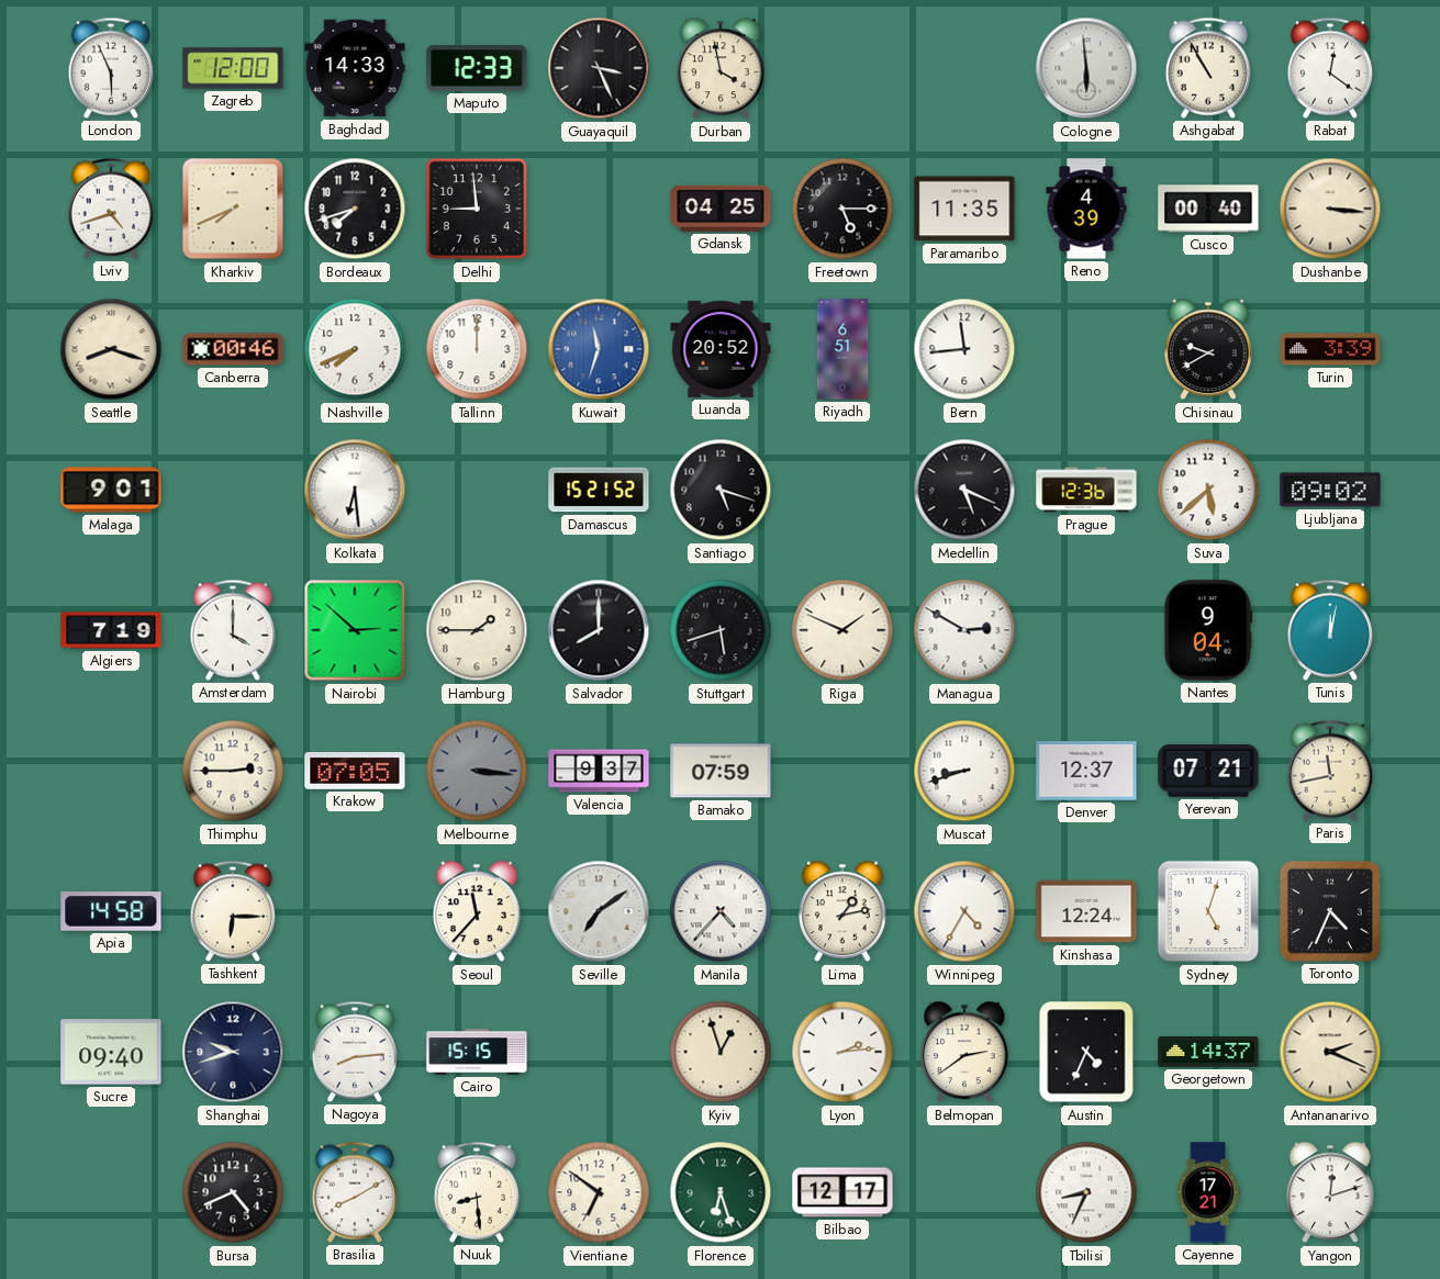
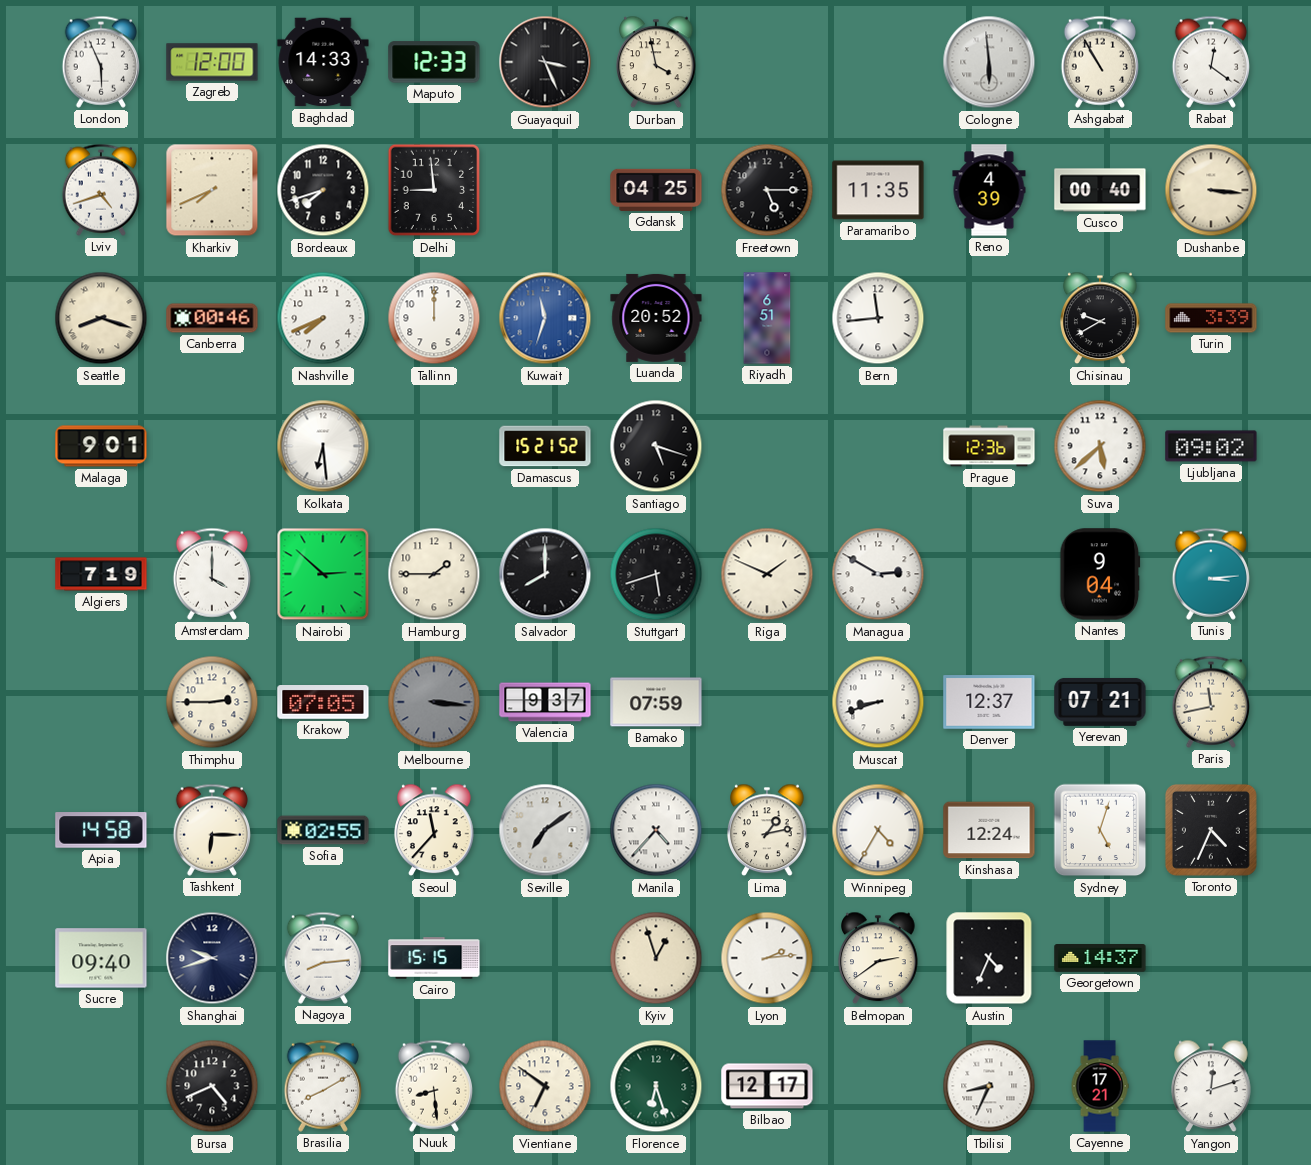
Medellin: 5:19 -> none (964, 490)
Tunis: 12:02 -> 3:14 (1210, 574)
Sofia: none -> 02:55 (323, 830)
Antananarivo: 2:19 -> none (1330, 1052)
